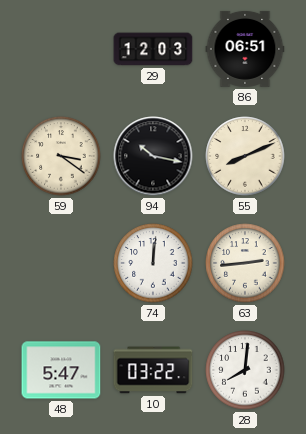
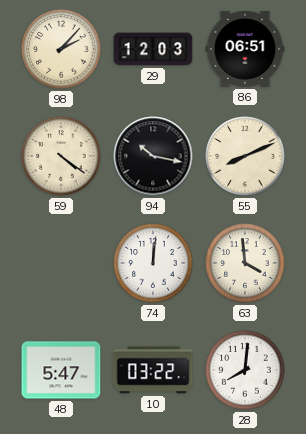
98: none -> 2:07 (61, 49)
59: 3:21 -> 4:21 (61, 156)
63: 2:44 -> 3:59 (245, 263)
